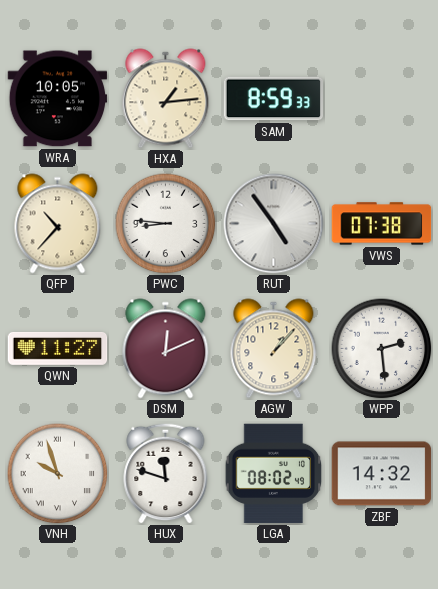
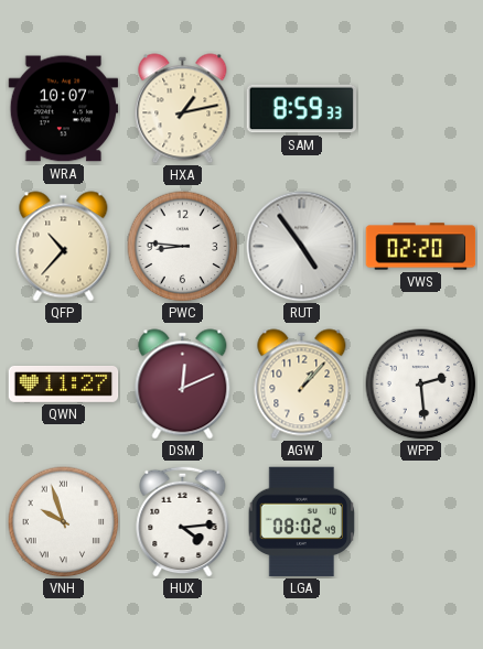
WRA: 10:05 -> 10:07 (64, 109)
HXA: 1:14 -> 1:13 (183, 109)
VWS: 07:38 -> 02:20 (421, 247)
HUX: 11:48 -> 4:14 (183, 521)
ZBF: 14:32 -> none (382, 474)
